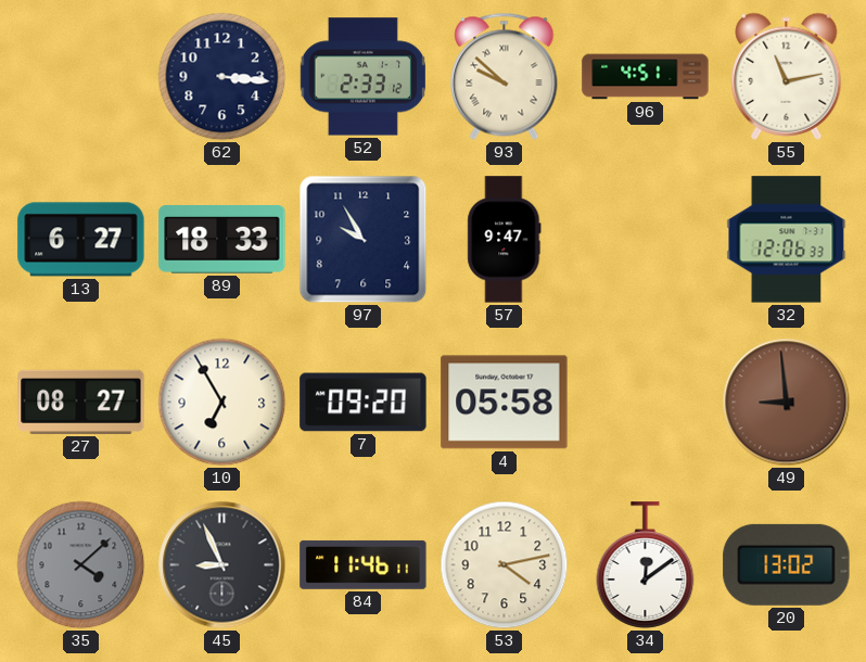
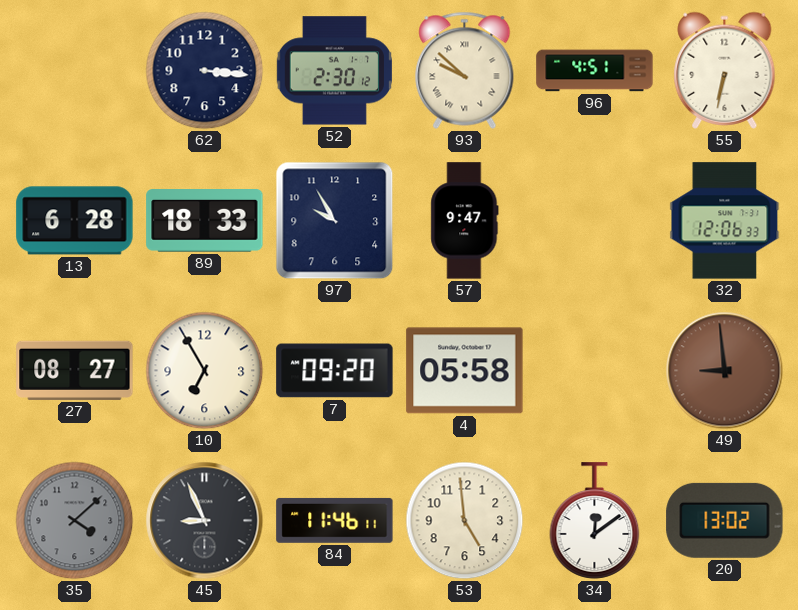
52: 2:33 -> 2:30 (334, 71)
55: 11:13 -> 6:32 (725, 70)
13: 6:27 -> 6:28 (75, 221)
53: 4:13 -> 4:59 (465, 521)
